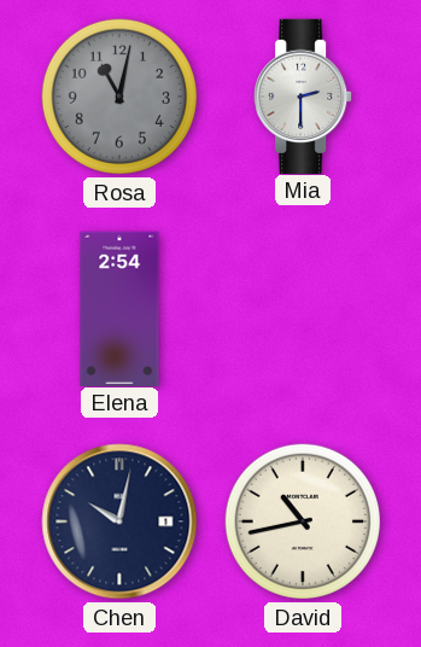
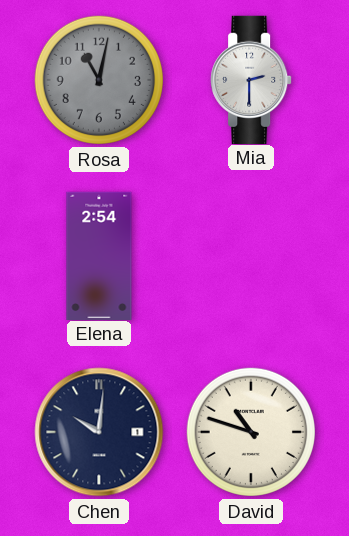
Chen: 10:02 -> 10:01 (99, 432)
David: 10:43 -> 10:48 (251, 432)
